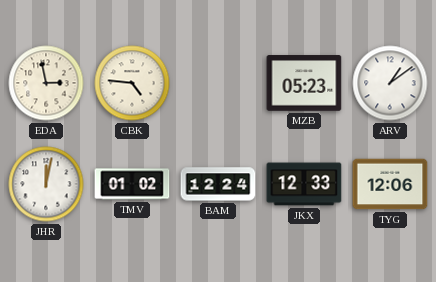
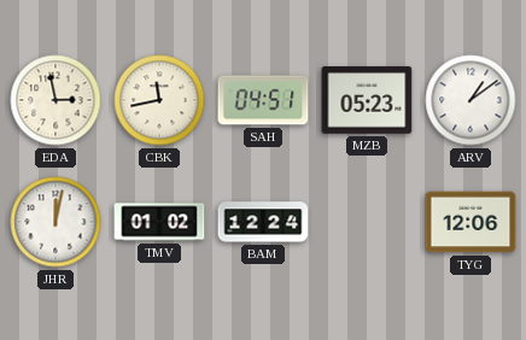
CBK: 4:46 -> 11:43 (159, 100)
SAH: none -> 04:51 (263, 100)
JKX: 12:33 -> none (304, 184)
